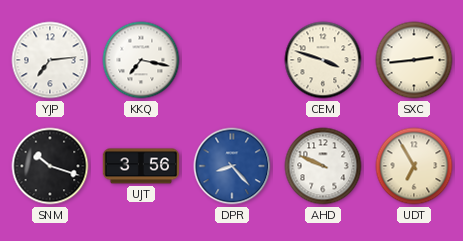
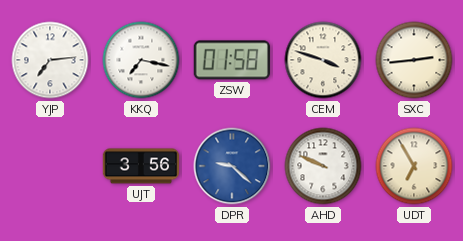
ZSW: none -> 01:58 (232, 60)
SNM: 10:18 -> none (50, 166)
DPR: 8:23 -> 9:22 (232, 166)
